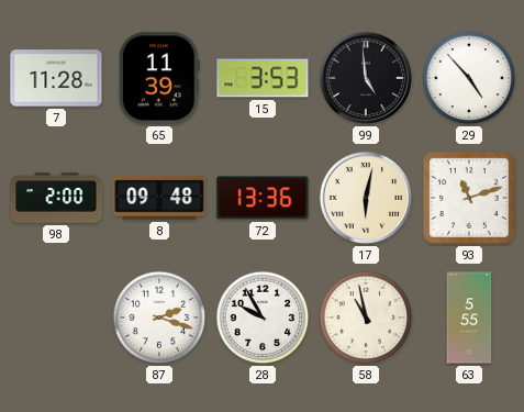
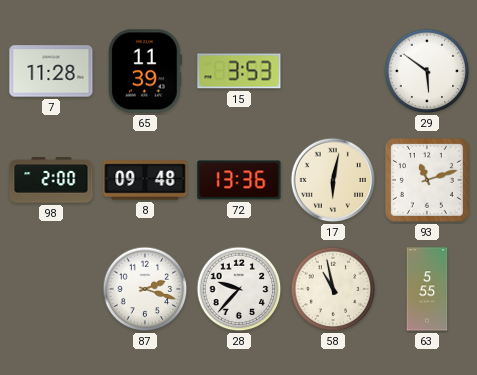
99: 4:59 -> none (366, 78)
29: 4:53 -> 5:51 (427, 71)
28: 9:55 -> 9:37 (239, 289)
